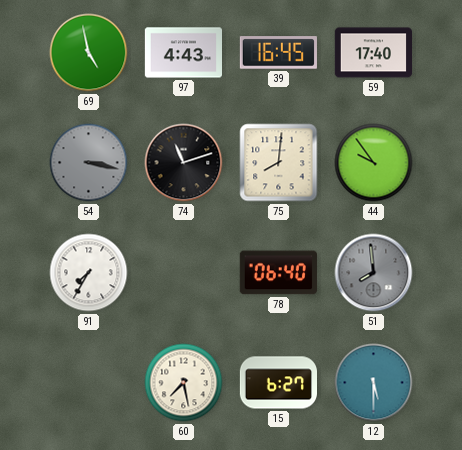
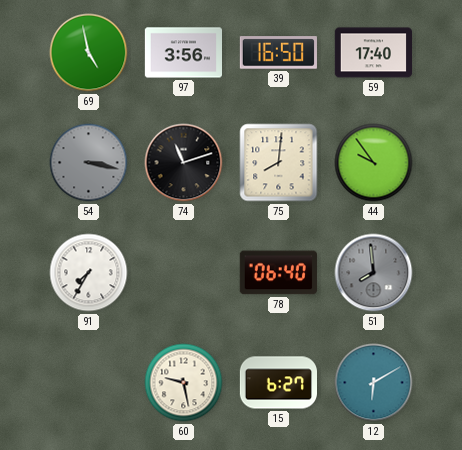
97: 4:43 -> 3:56 (183, 53)
39: 16:45 -> 16:50 (278, 53)
60: 7:28 -> 9:28 (184, 383)
12: 5:30 -> 6:10 (374, 383)
